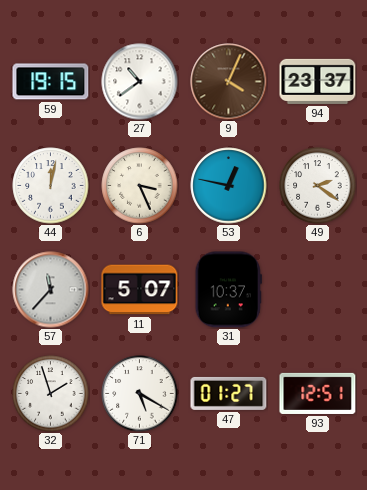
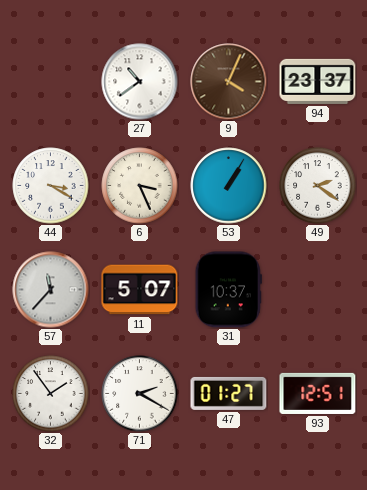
59: 19:15 -> none (51, 82)
44: 12:02 -> 3:20 (51, 186)
53: 12:47 -> 1:05 (229, 186)
32: 1:57 -> 1:54 (51, 394)
71: 5:20 -> 2:20 (140, 394)
